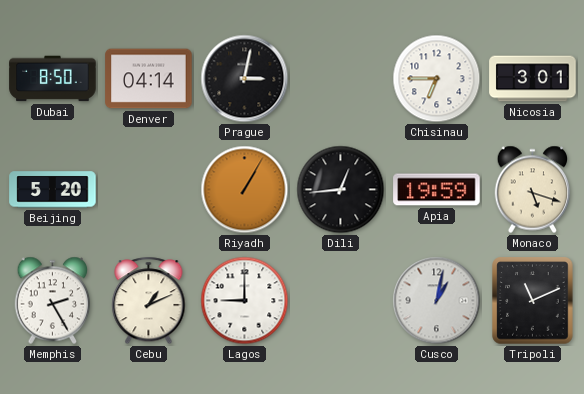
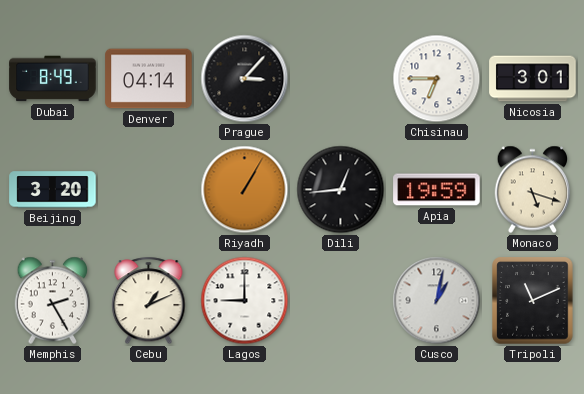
Dubai: 8:50 -> 8:49 (53, 79)
Prague: 3:02 -> 3:07 (245, 79)
Beijing: 5:20 -> 3:20 (53, 190)
